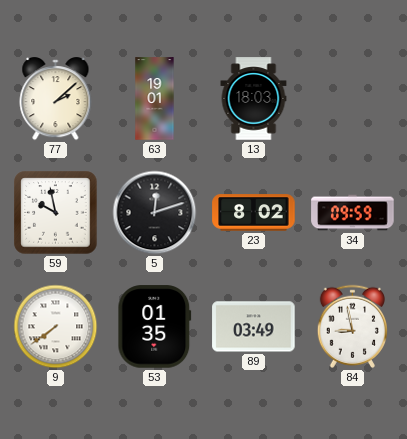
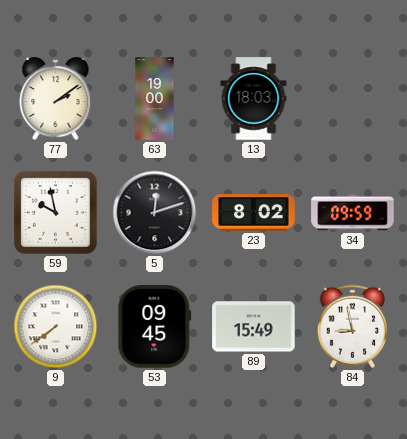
77: 2:08 -> 2:09 (56, 99)
63: 19:01 -> 19:00 (155, 99)
53: 01:35 -> 09:45 (155, 327)
89: 03:49 -> 15:49 (254, 327)
